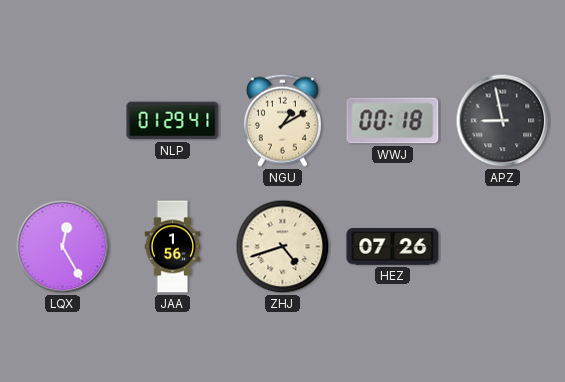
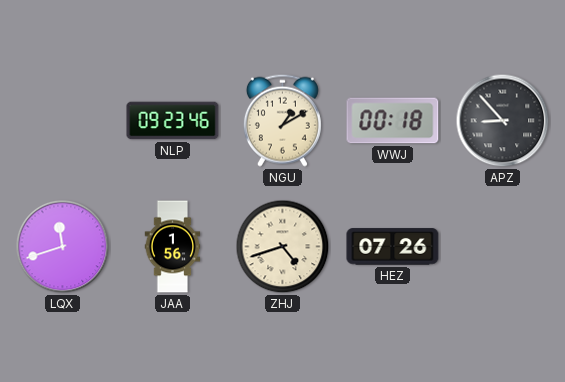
NLP: 01:29 -> 09:23 (173, 121)
APZ: 8:58 -> 8:53 (503, 121)
LQX: 12:25 -> 11:42 (63, 247)
